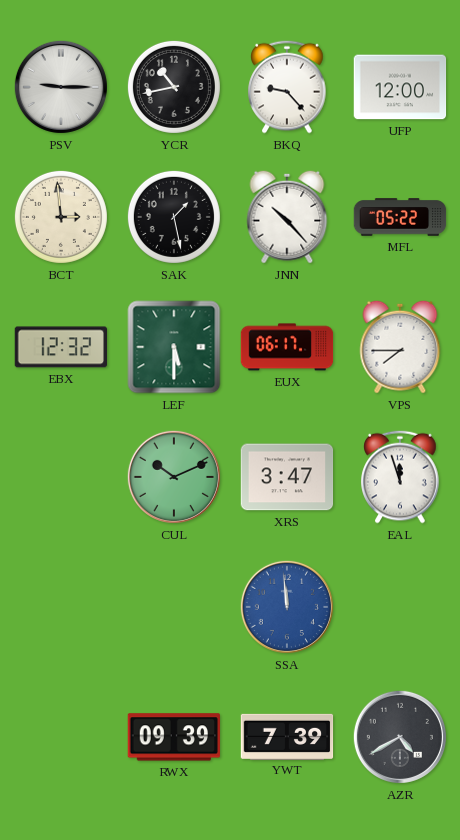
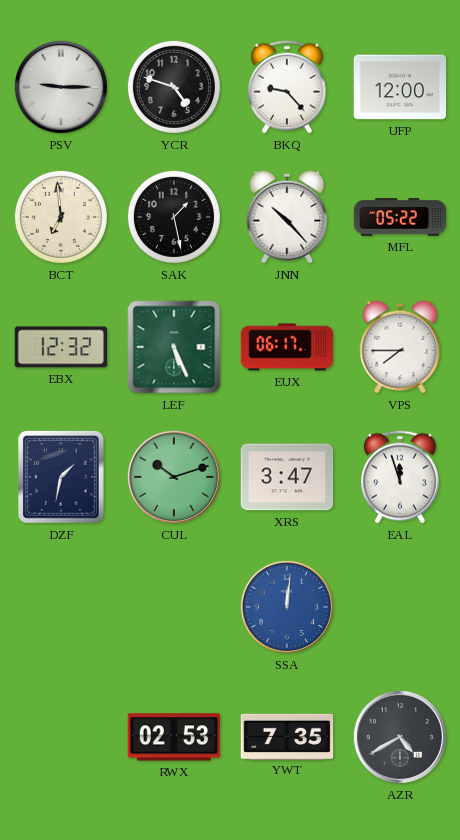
YCR: 10:43 -> 4:48 (174, 87)
BCT: 2:59 -> 6:59 (61, 217)
LEF: 5:30 -> 5:26 (174, 347)
DZF: none -> 1:32 (61, 477)
CUL: 10:11 -> 10:12 (174, 477)
SSA: 11:59 -> 12:01 (287, 607)
RWX: 09:39 -> 02:53 (174, 737)
YWT: 7:39 -> 7:35 (287, 736)
